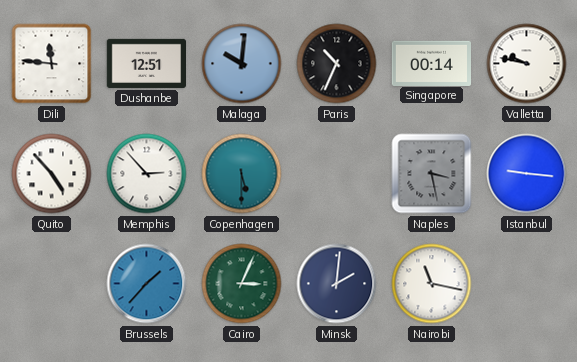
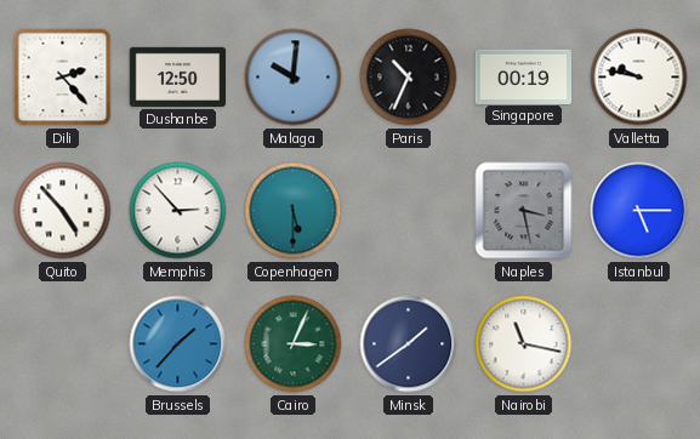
Dili: 11:46 -> 2:23 (63, 78)
Dushanbe: 12:51 -> 12:50 (177, 76)
Singapore: 00:14 -> 00:19 (523, 76)
Istanbul: 9:16 -> 5:15 (639, 211)
Minsk: 2:01 -> 1:39 (409, 344)
